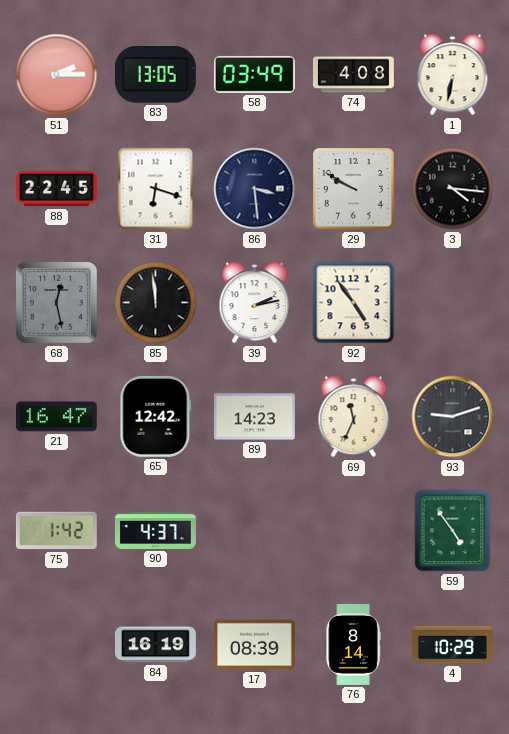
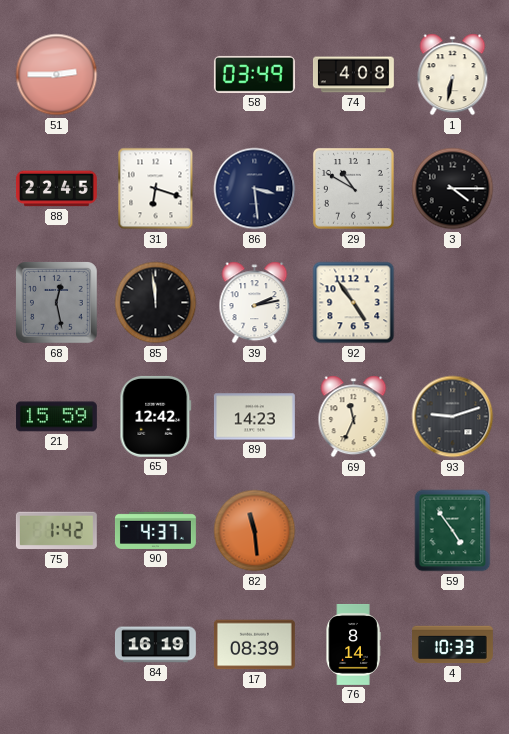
51: 2:15 -> 2:45 (57, 75)
83: 13:05 -> none (155, 75)
29: 9:50 -> 10:50 (354, 189)
3: 4:16 -> 4:15 (453, 189)
21: 16:47 -> 15:59 (56, 417)
82: none -> 11:29 (255, 531)
4: 10:29 -> 10:33 (453, 645)
